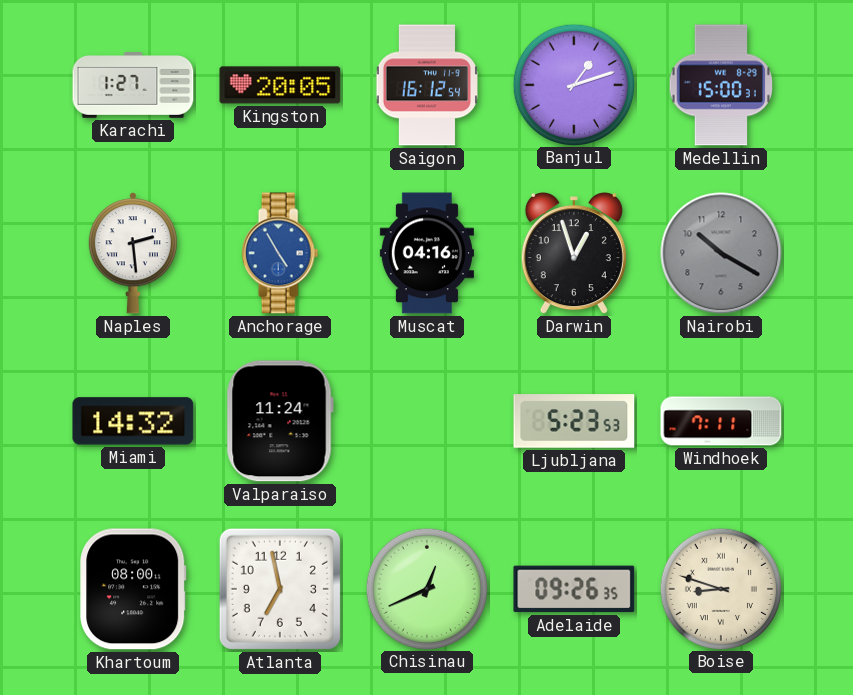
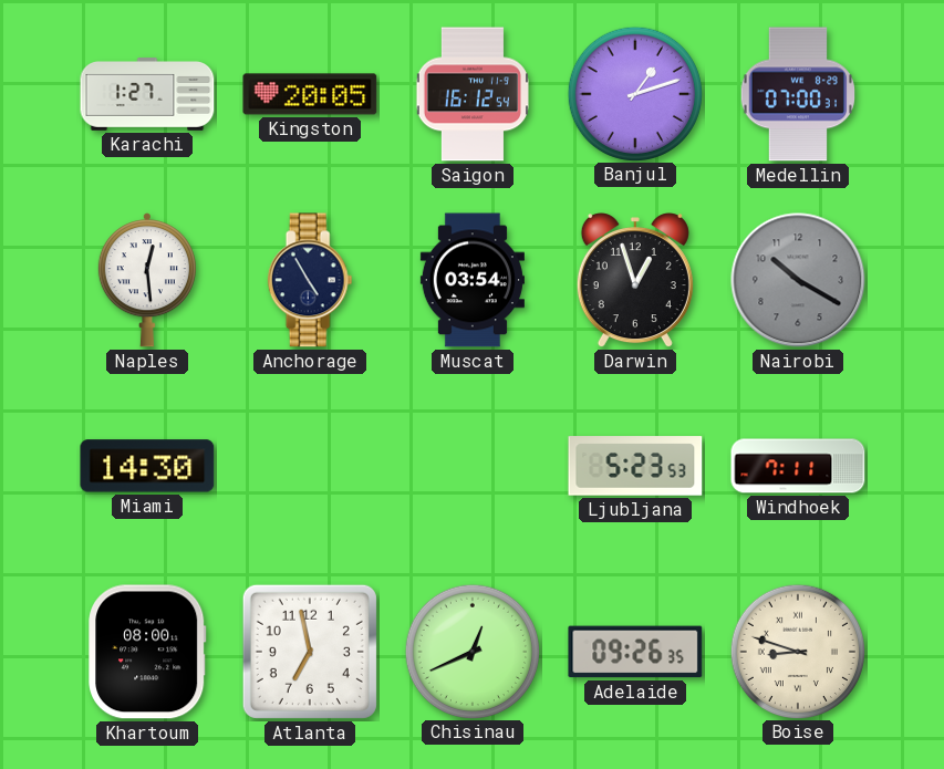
Medellin: 15:00 -> 07:00 (797, 94)
Naples: 2:29 -> 12:29 (147, 280)
Anchorage dial: blue -> navy (310, 280)
Muscat: 04:16 -> 03:54 (473, 280)
Miami: 14:32 -> 14:30 (147, 466)
Valparaiso: 11:24 -> none (280, 421)
